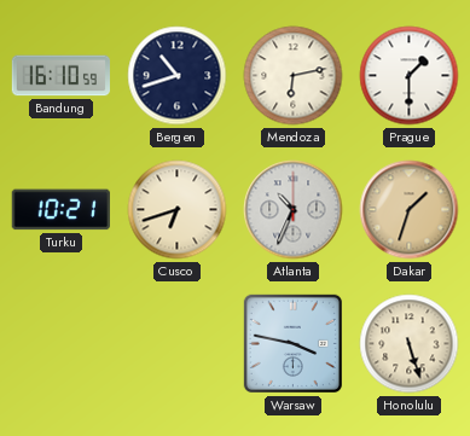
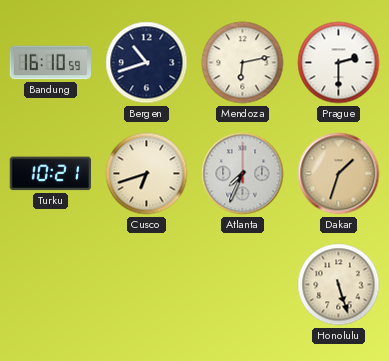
Prague: 1:30 -> 2:30 (339, 63)
Atlanta: 10:34 -> 7:34 (243, 174)
Warsaw: 3:47 -> none (292, 343)
